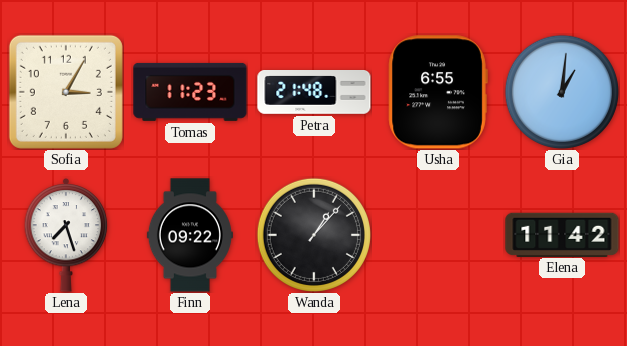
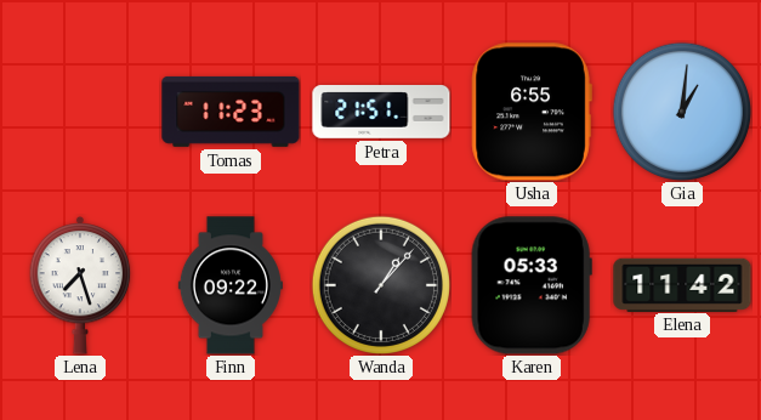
Sofia: 3:05 -> none (66, 92)
Petra: 21:48 -> 21:51 (381, 113)
Karen: none -> 05:33 (532, 285)
